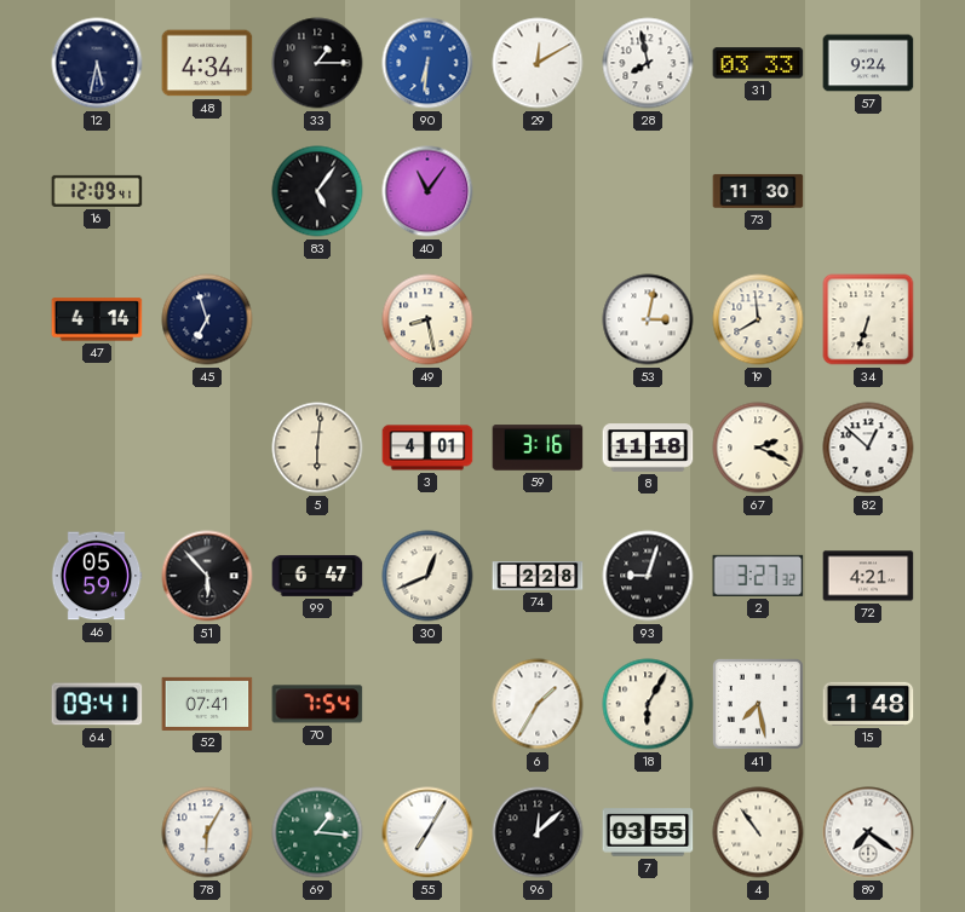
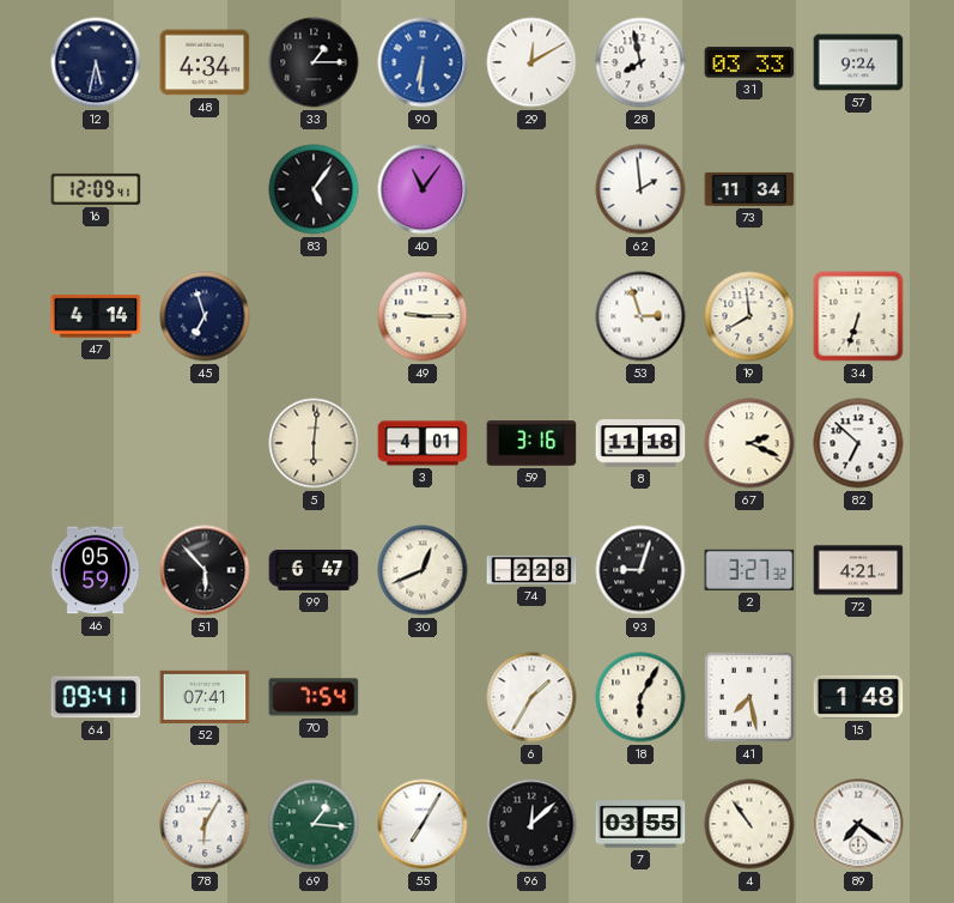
62: none -> 1:59 (640, 189)
73: 11:30 -> 11:34 (749, 189)
49: 8:28 -> 9:15 (423, 316)
53: 3:02 -> 2:57 (640, 316)
82: 12:52 -> 6:52 (858, 443)
